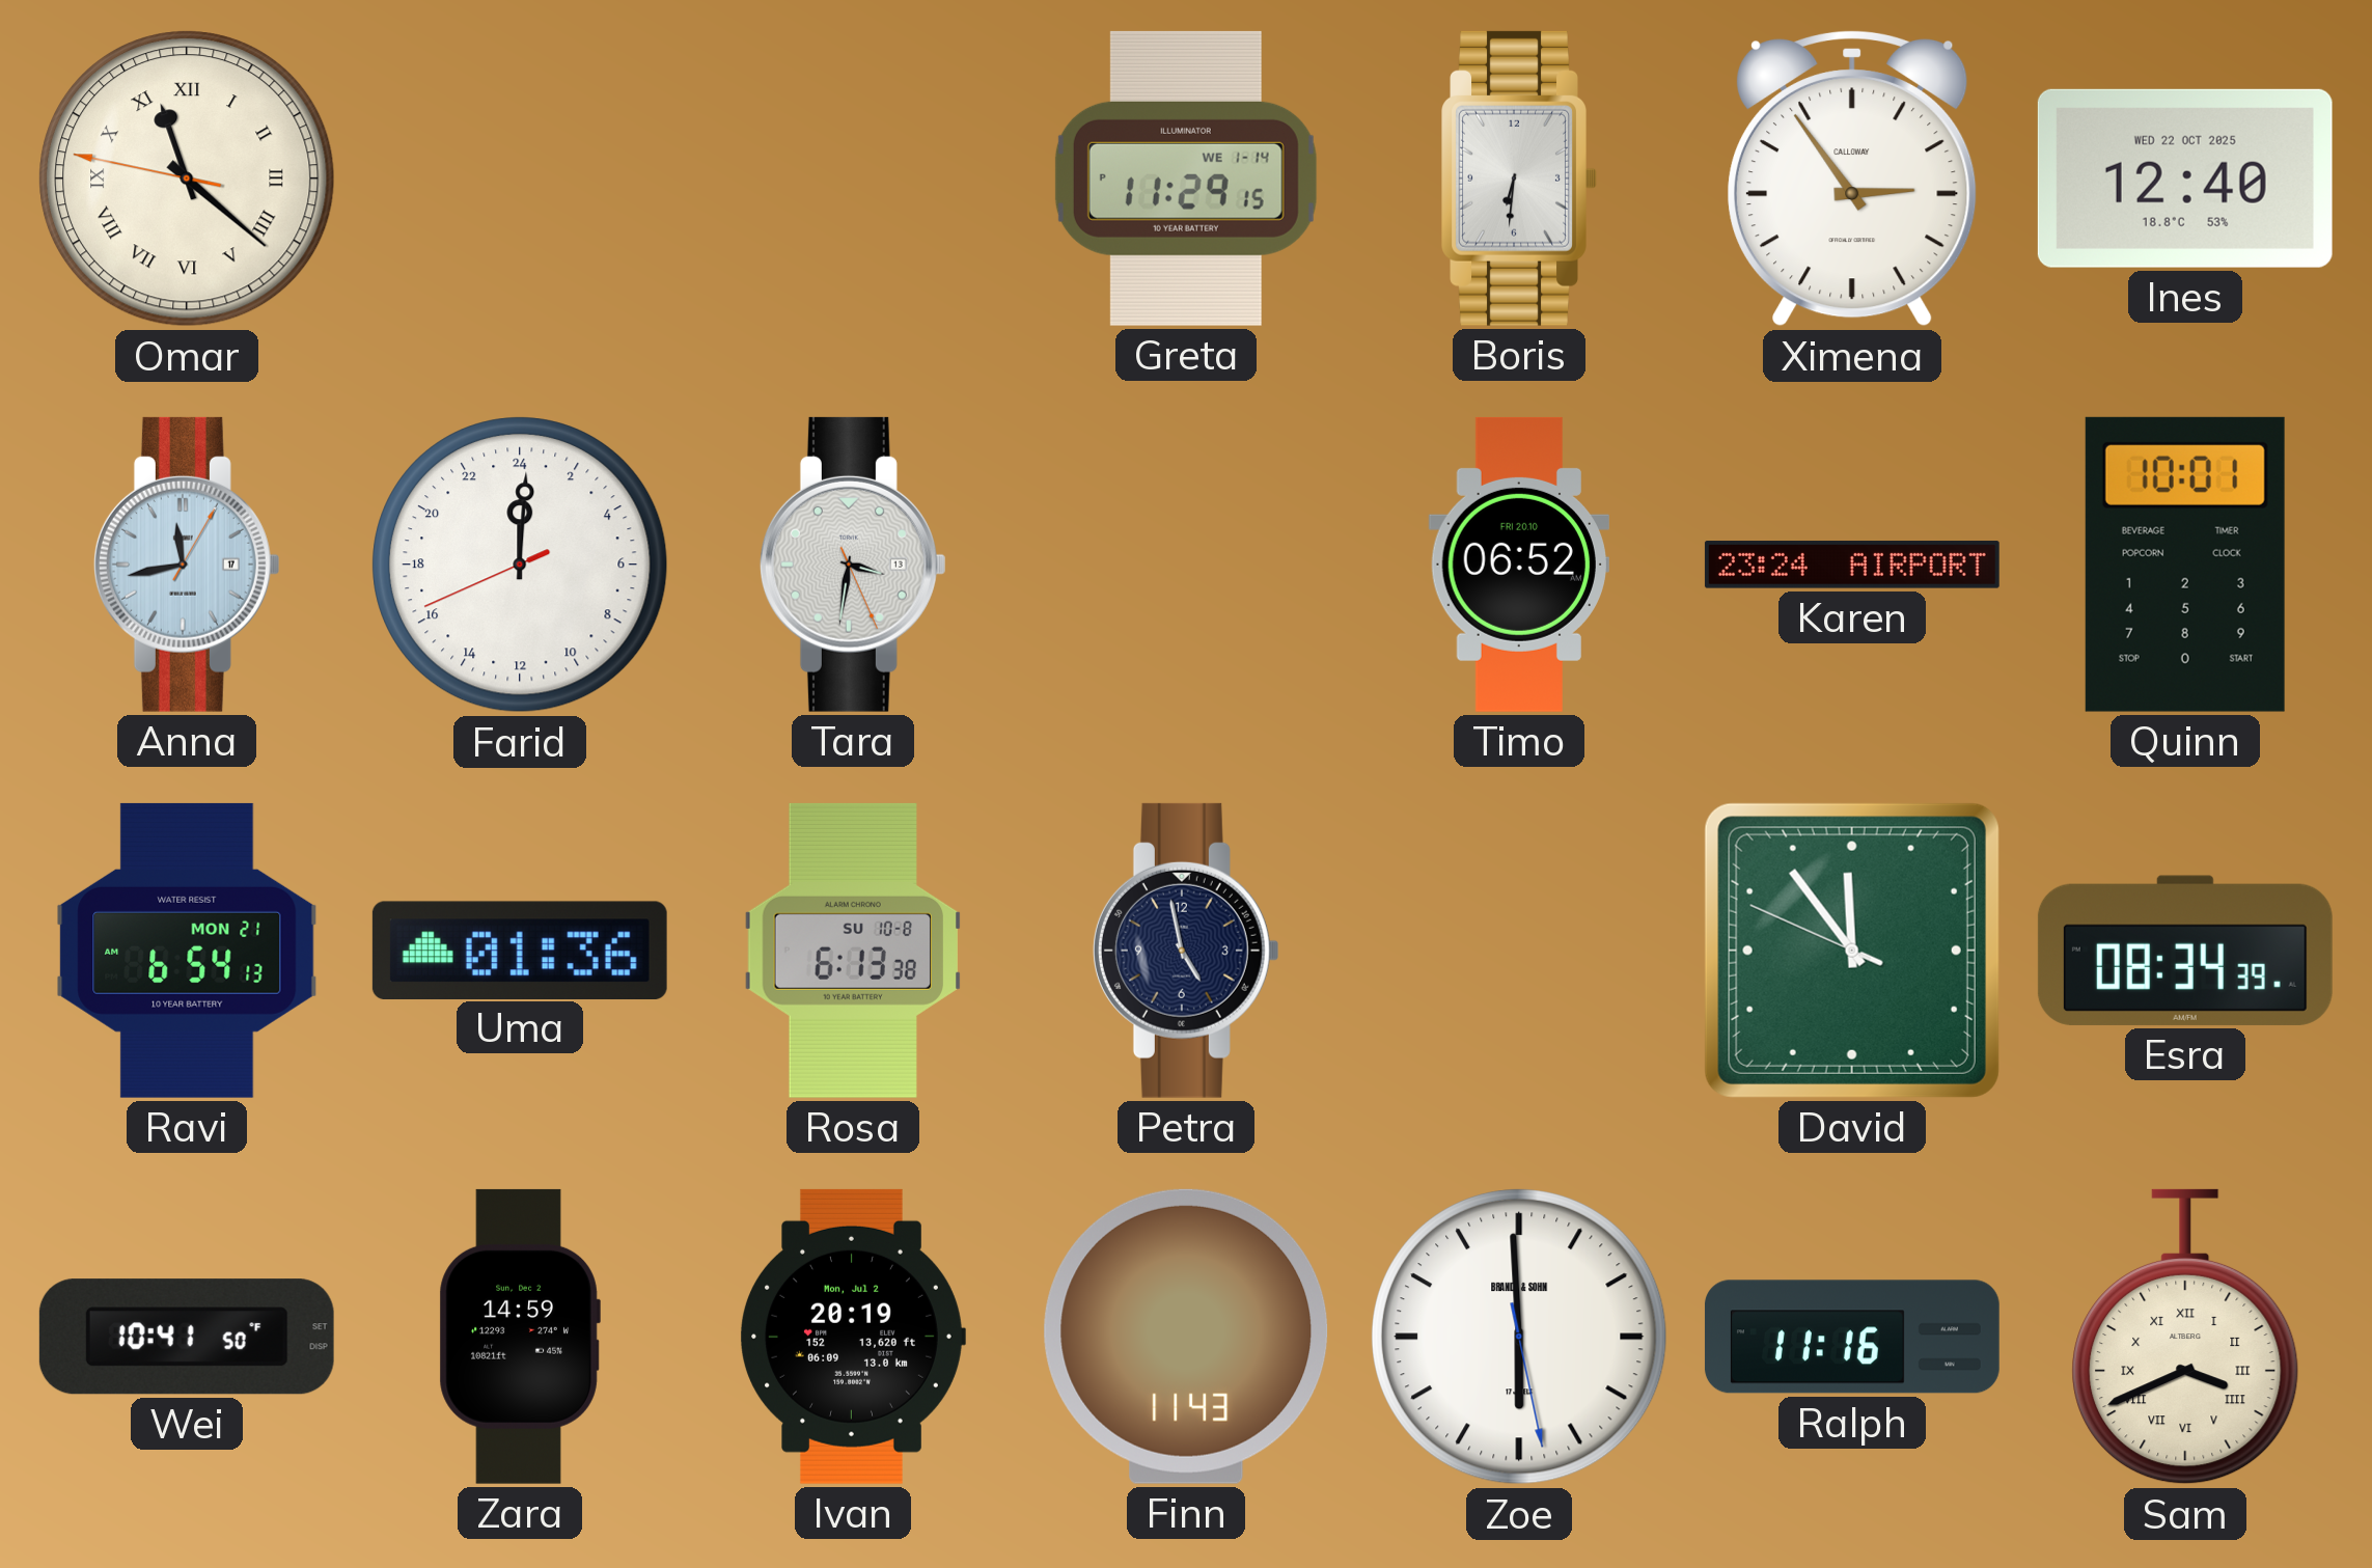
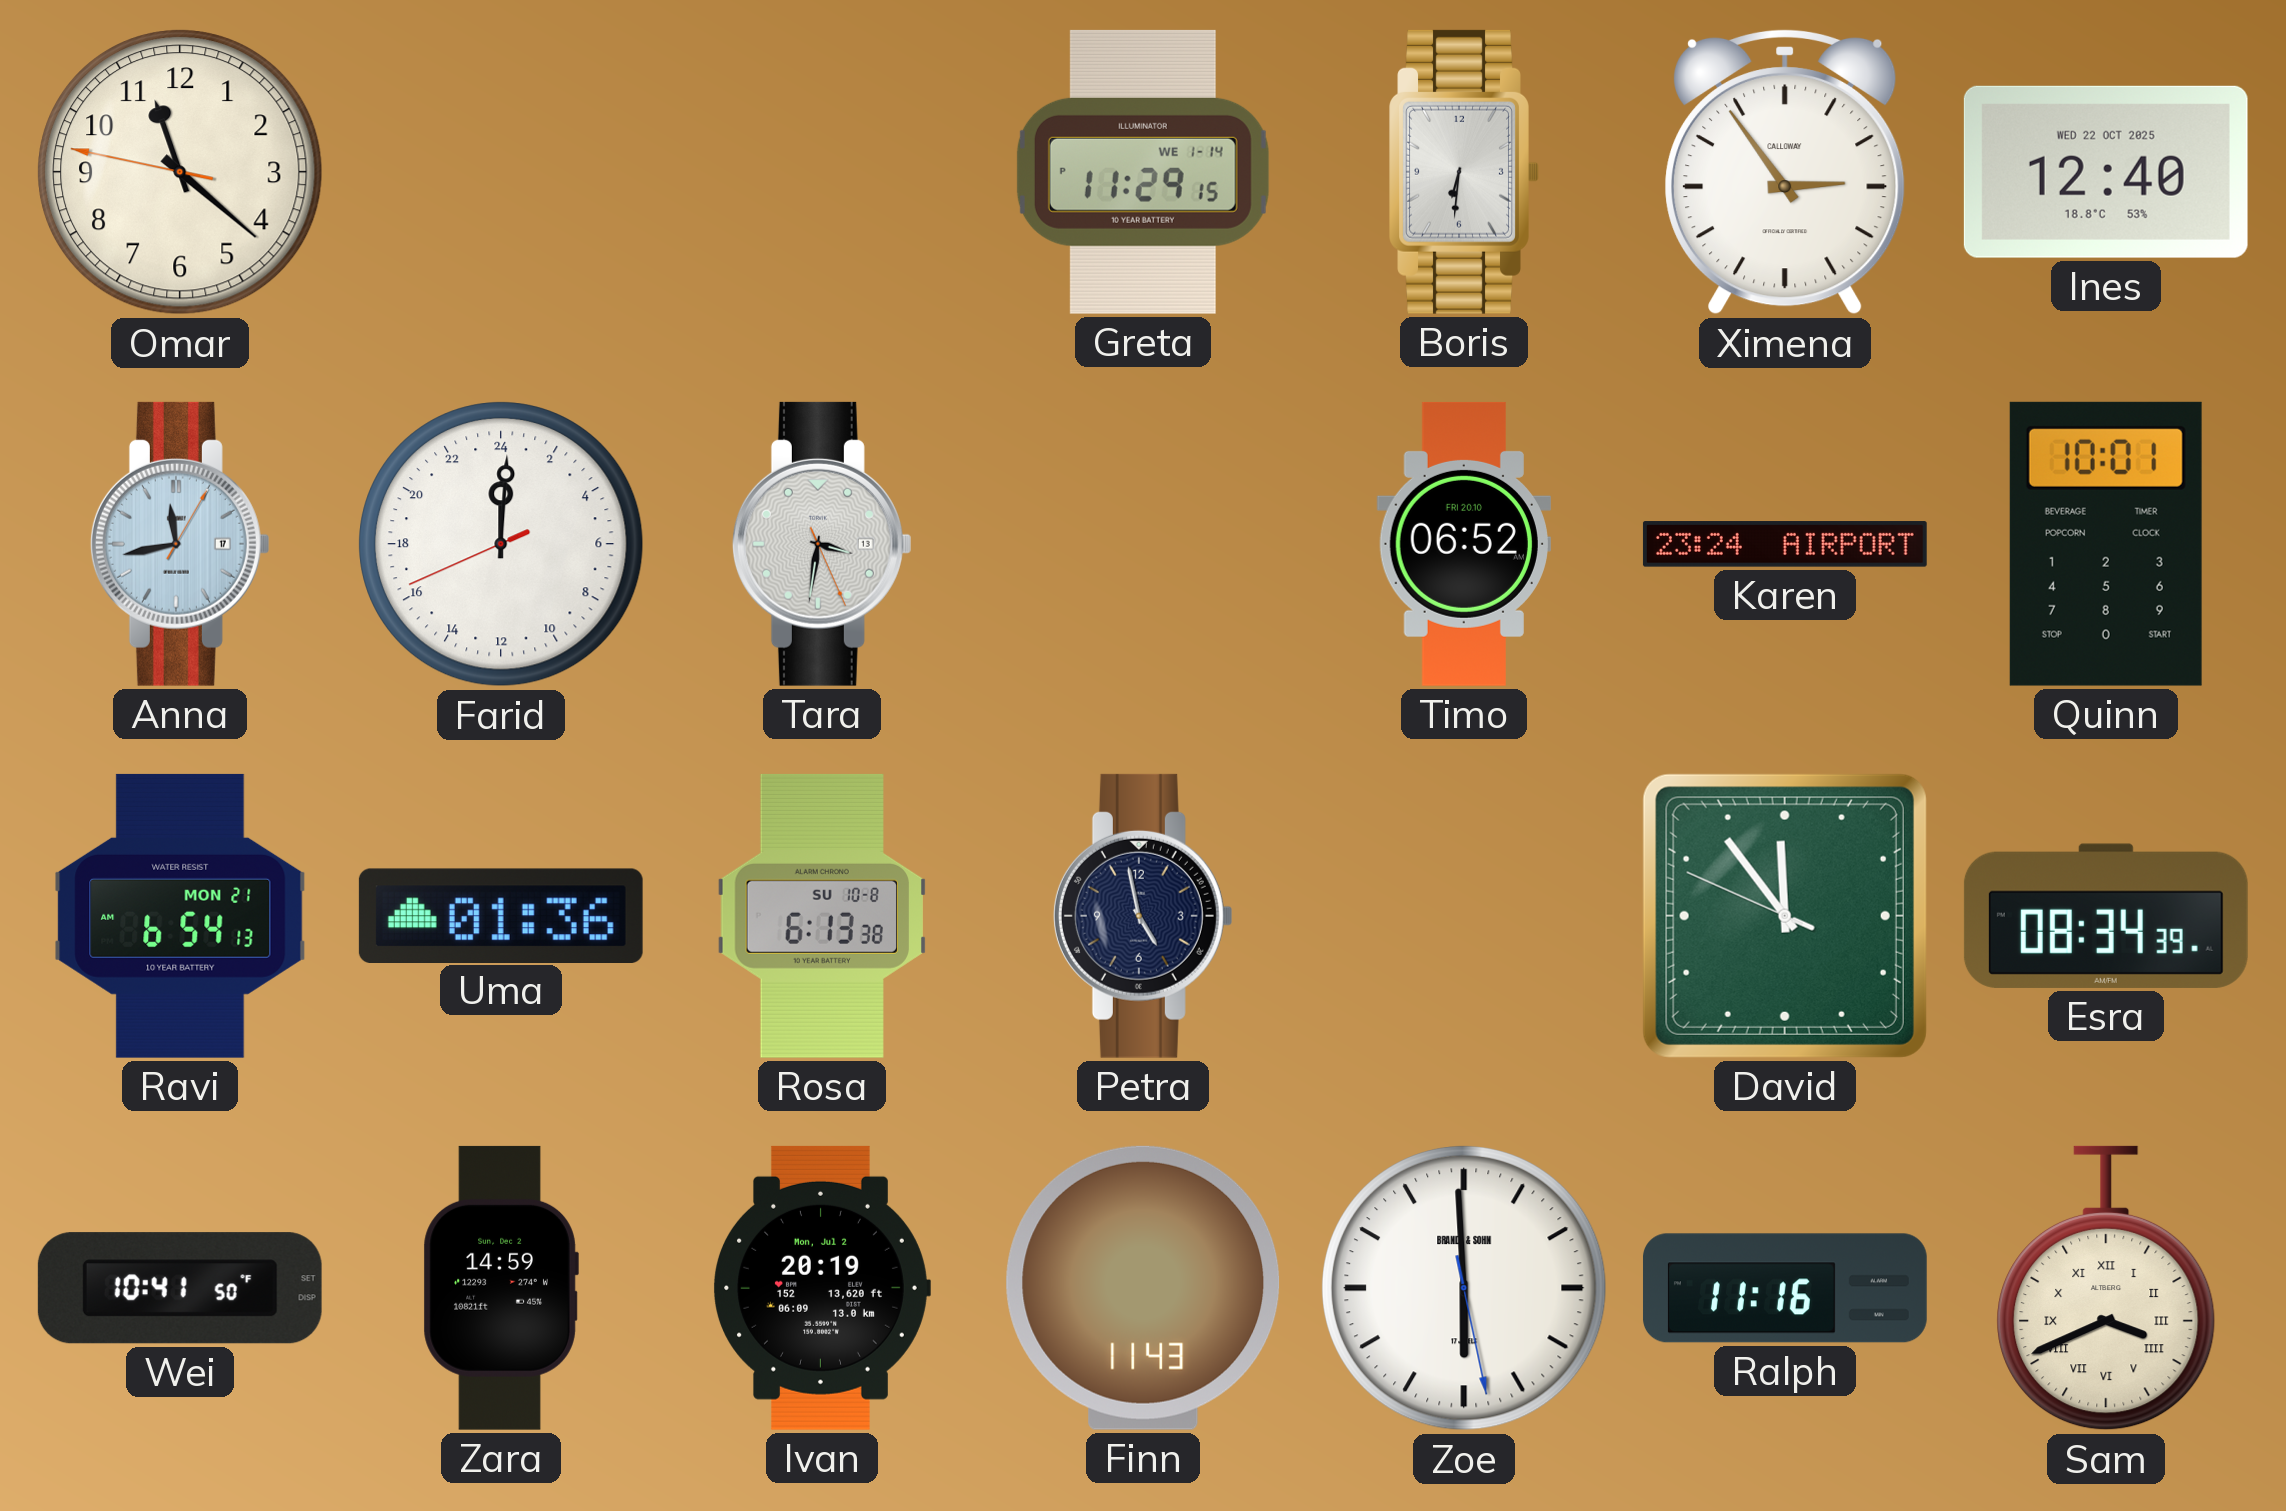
Omar numerals: Roman -> Arabic (180, 172)
